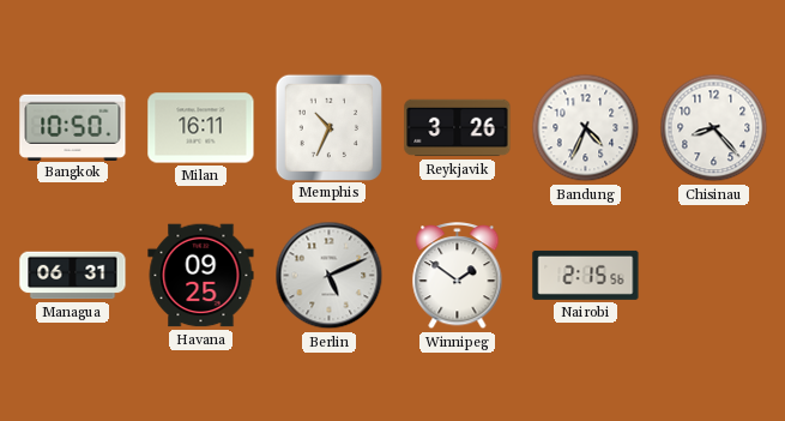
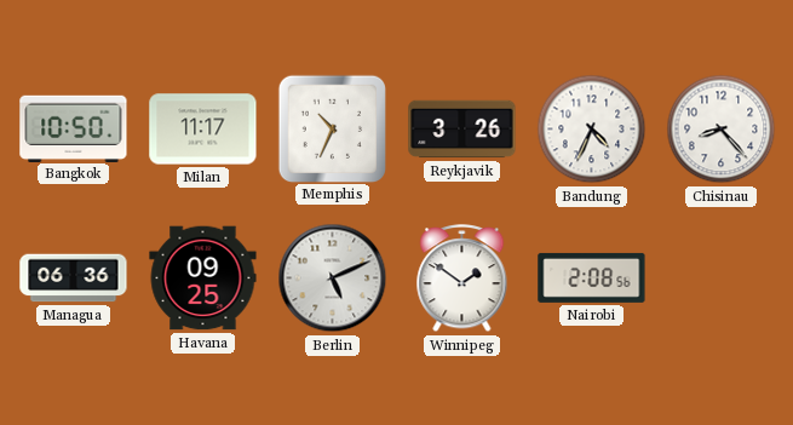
Milan: 16:11 -> 11:17 (203, 130)
Managua: 06:31 -> 06:36 (74, 278)
Nairobi: 2:15 -> 2:08 (592, 277)
